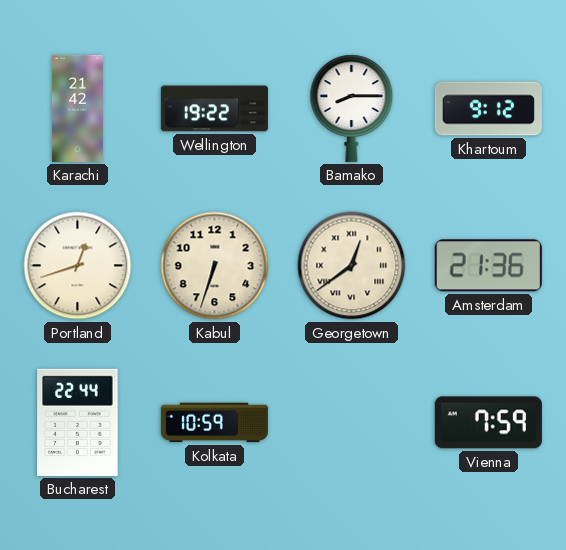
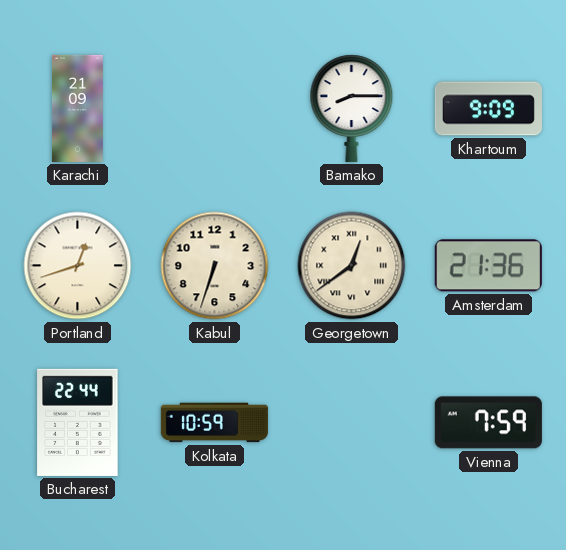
Karachi: 21:42 -> 21:09 (77, 108)
Wellington: 19:22 -> none (214, 109)
Khartoum: 9:12 -> 9:09 (488, 109)
